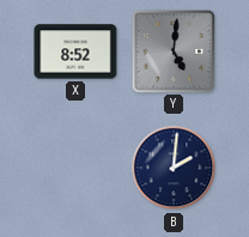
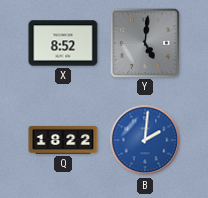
Q: none -> 18:22 (63, 140)
B dial: navy -> blue (145, 140)
